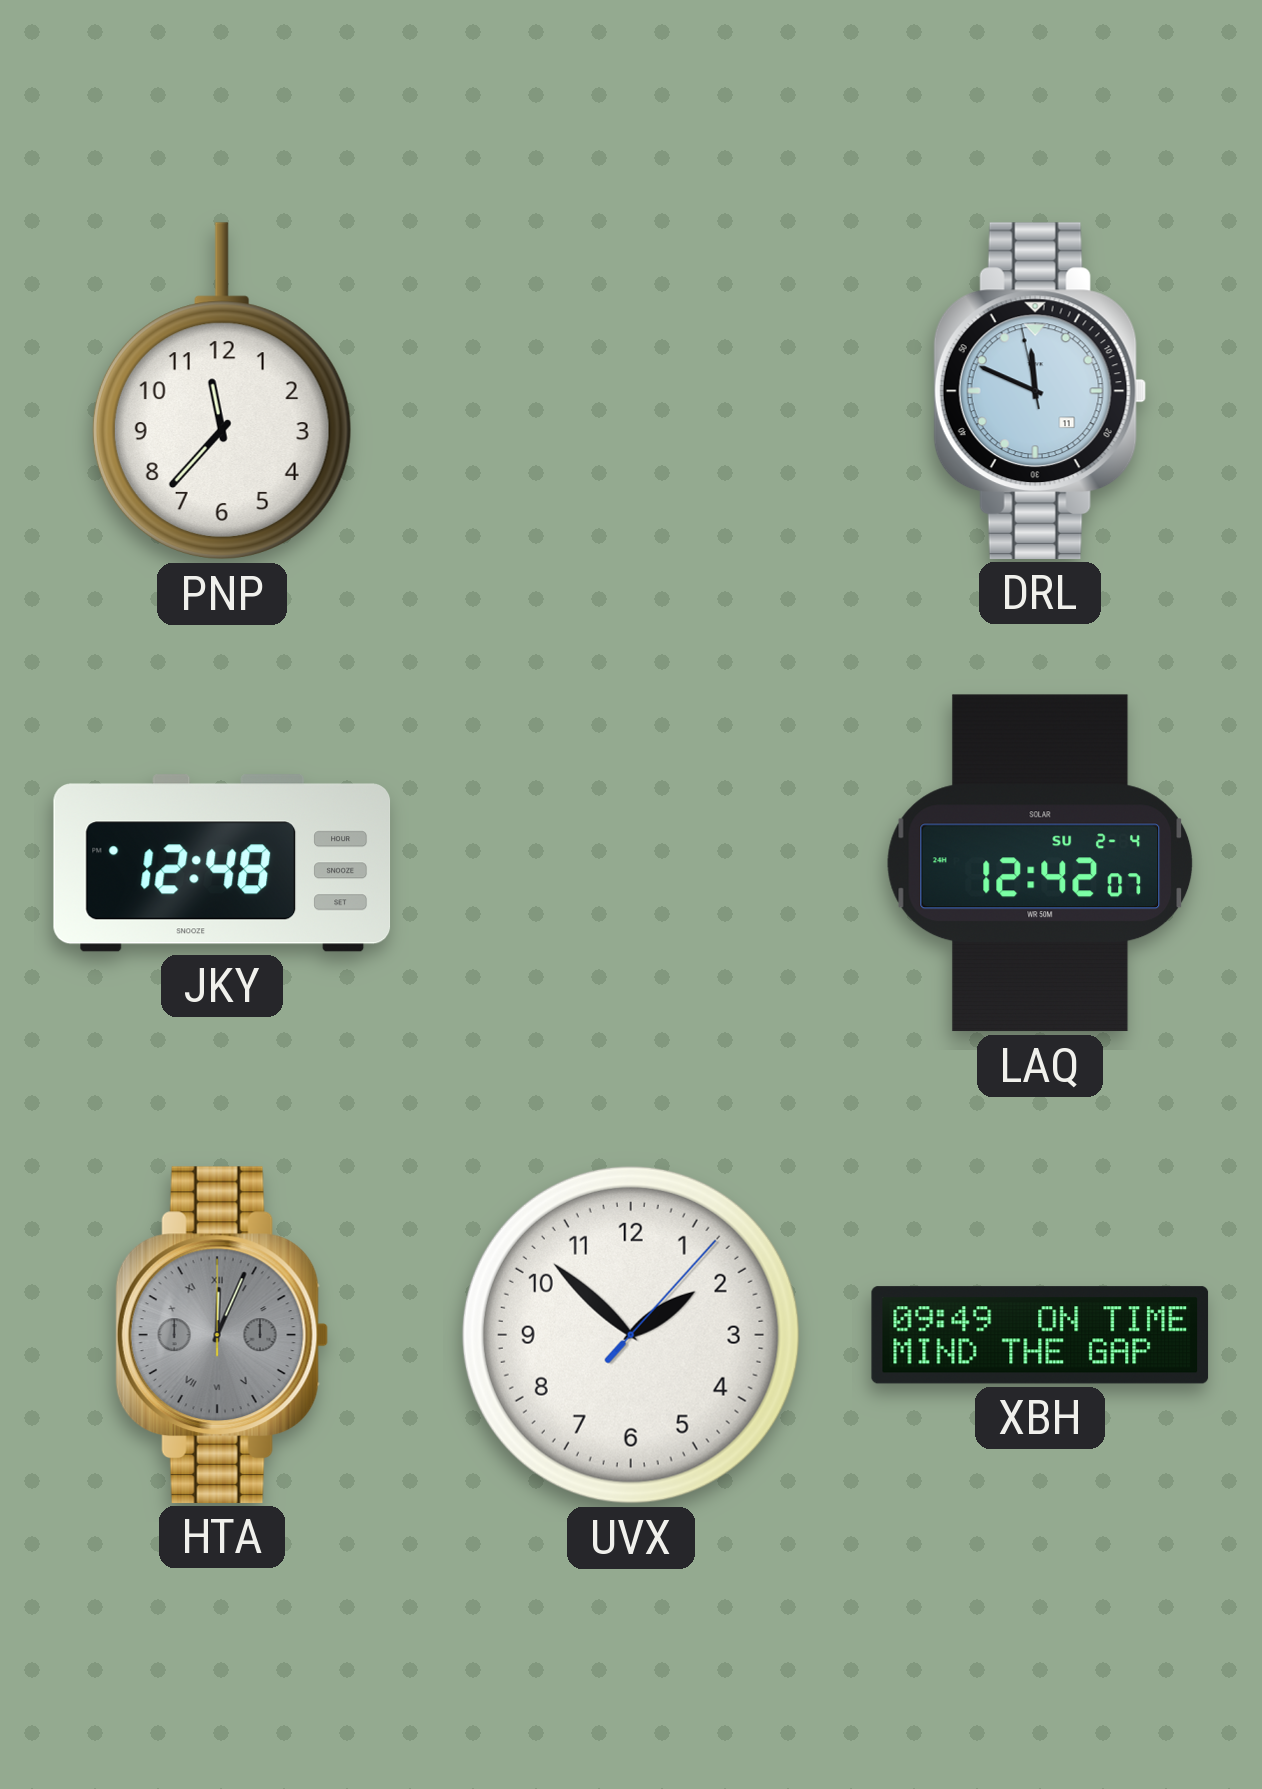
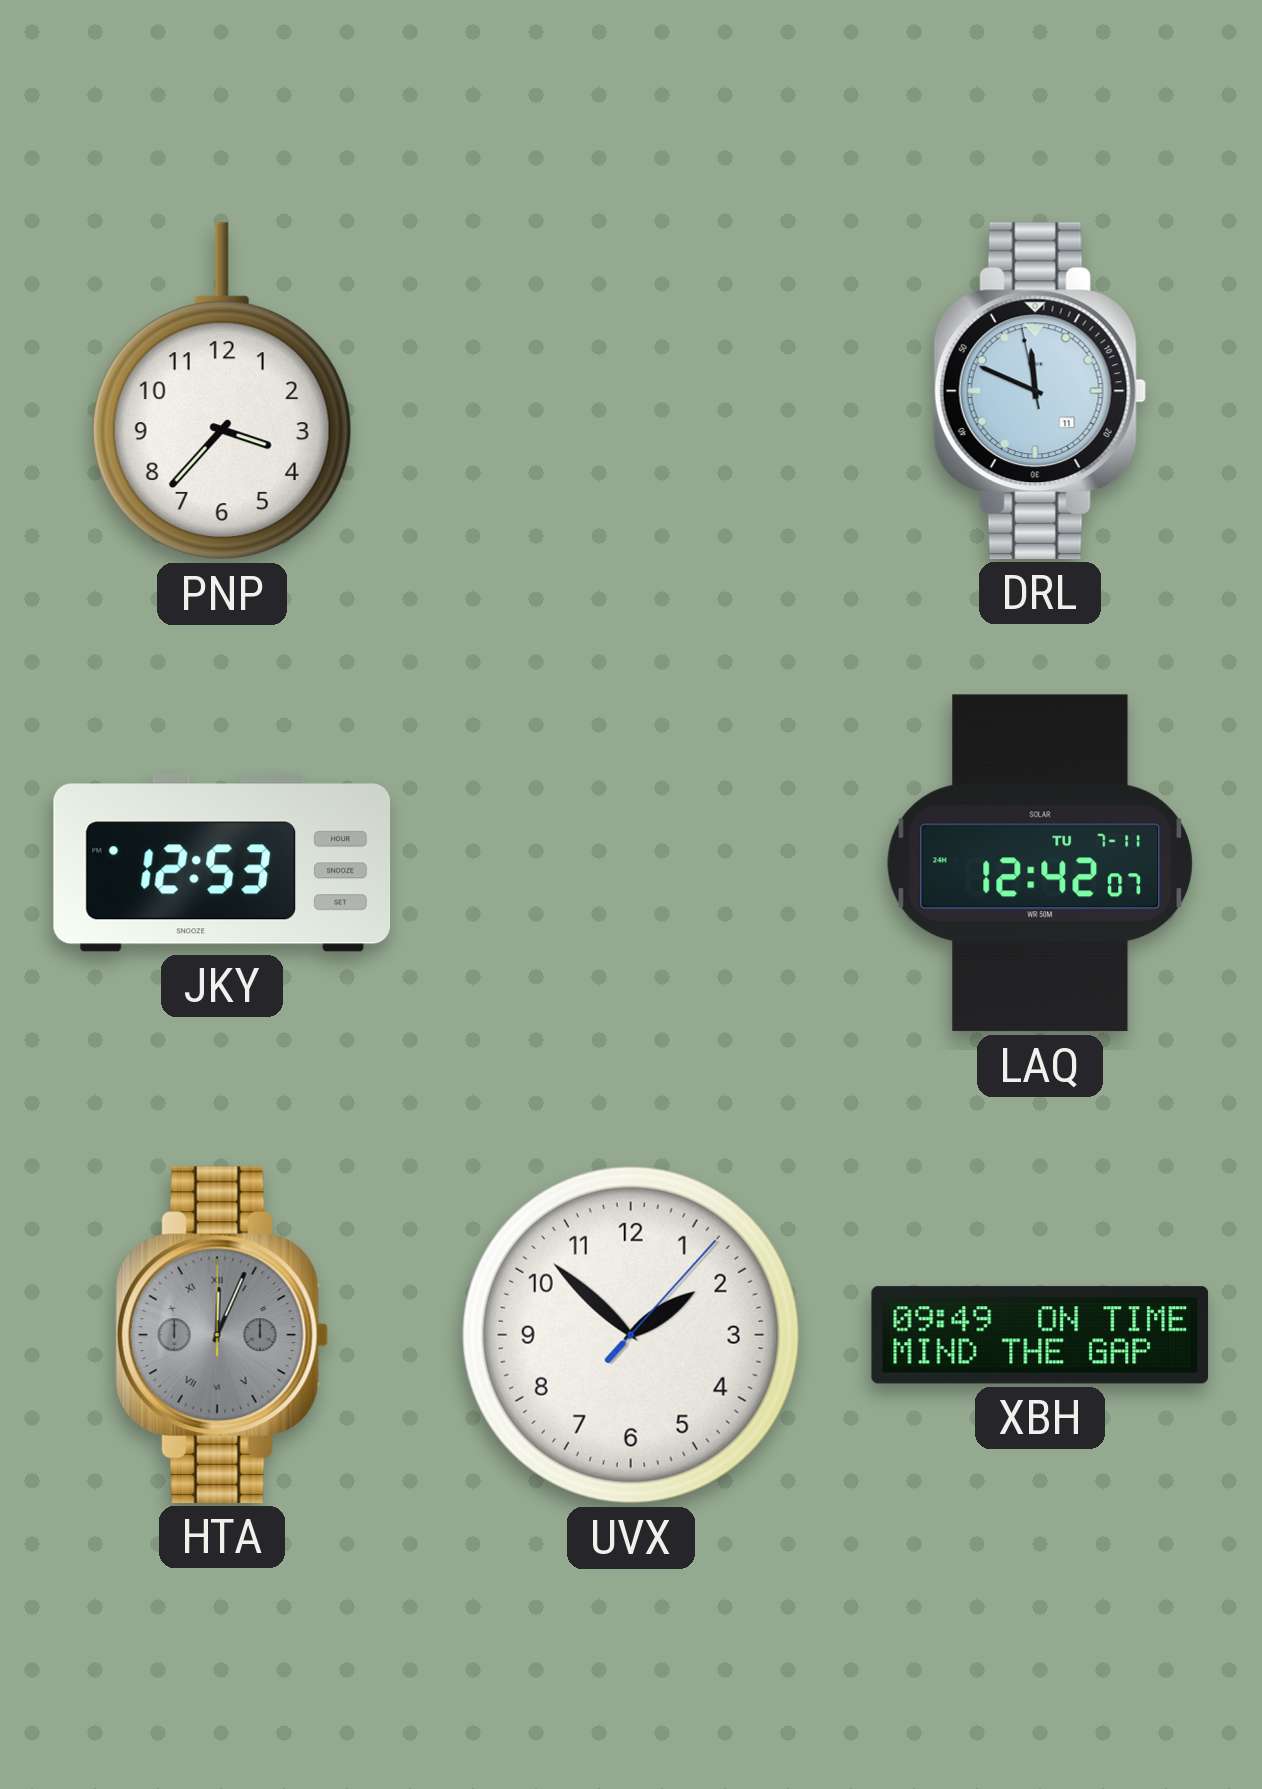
PNP: 11:37 -> 3:37 (222, 391)
JKY: 12:48 -> 12:53 (222, 863)
LAQ date: SU 2-4 -> TU 7-11 (1040, 863)
